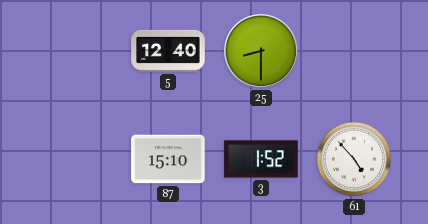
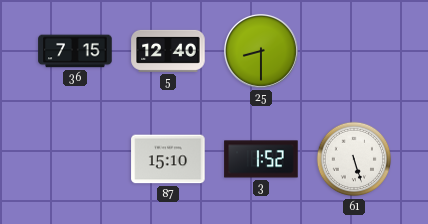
36: none -> 7:15 (75, 51)
61: 4:53 -> 5:27 (354, 159)
